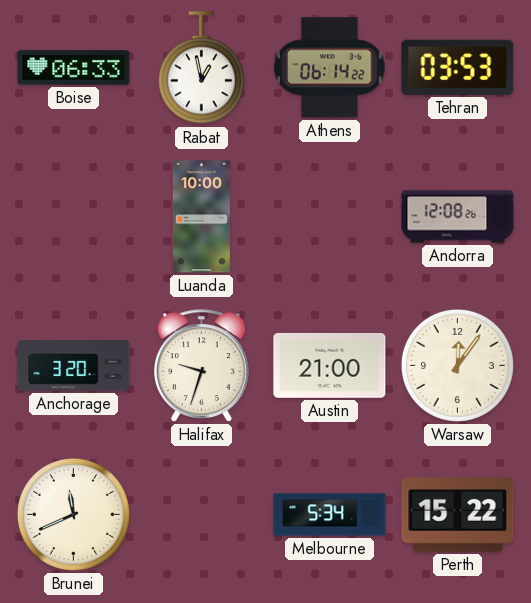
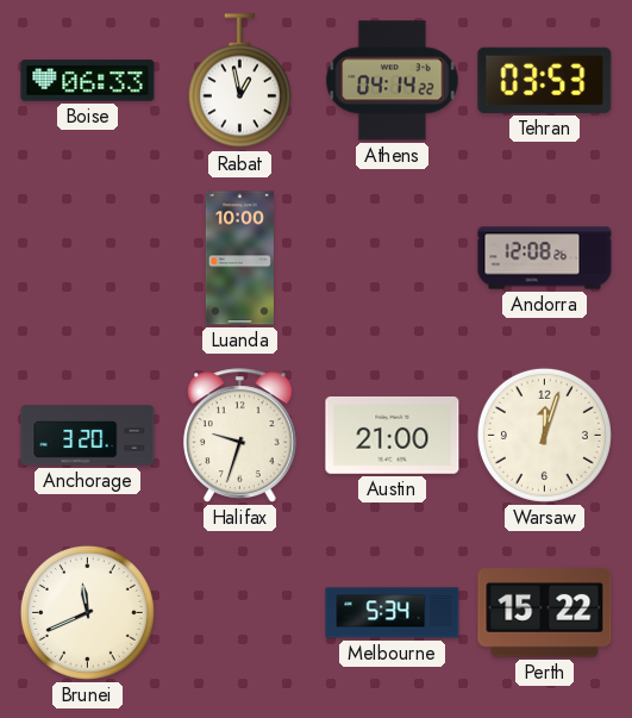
Athens: 06:14 -> 04:14 (393, 81)
Warsaw: 12:06 -> 12:03 (544, 435)
